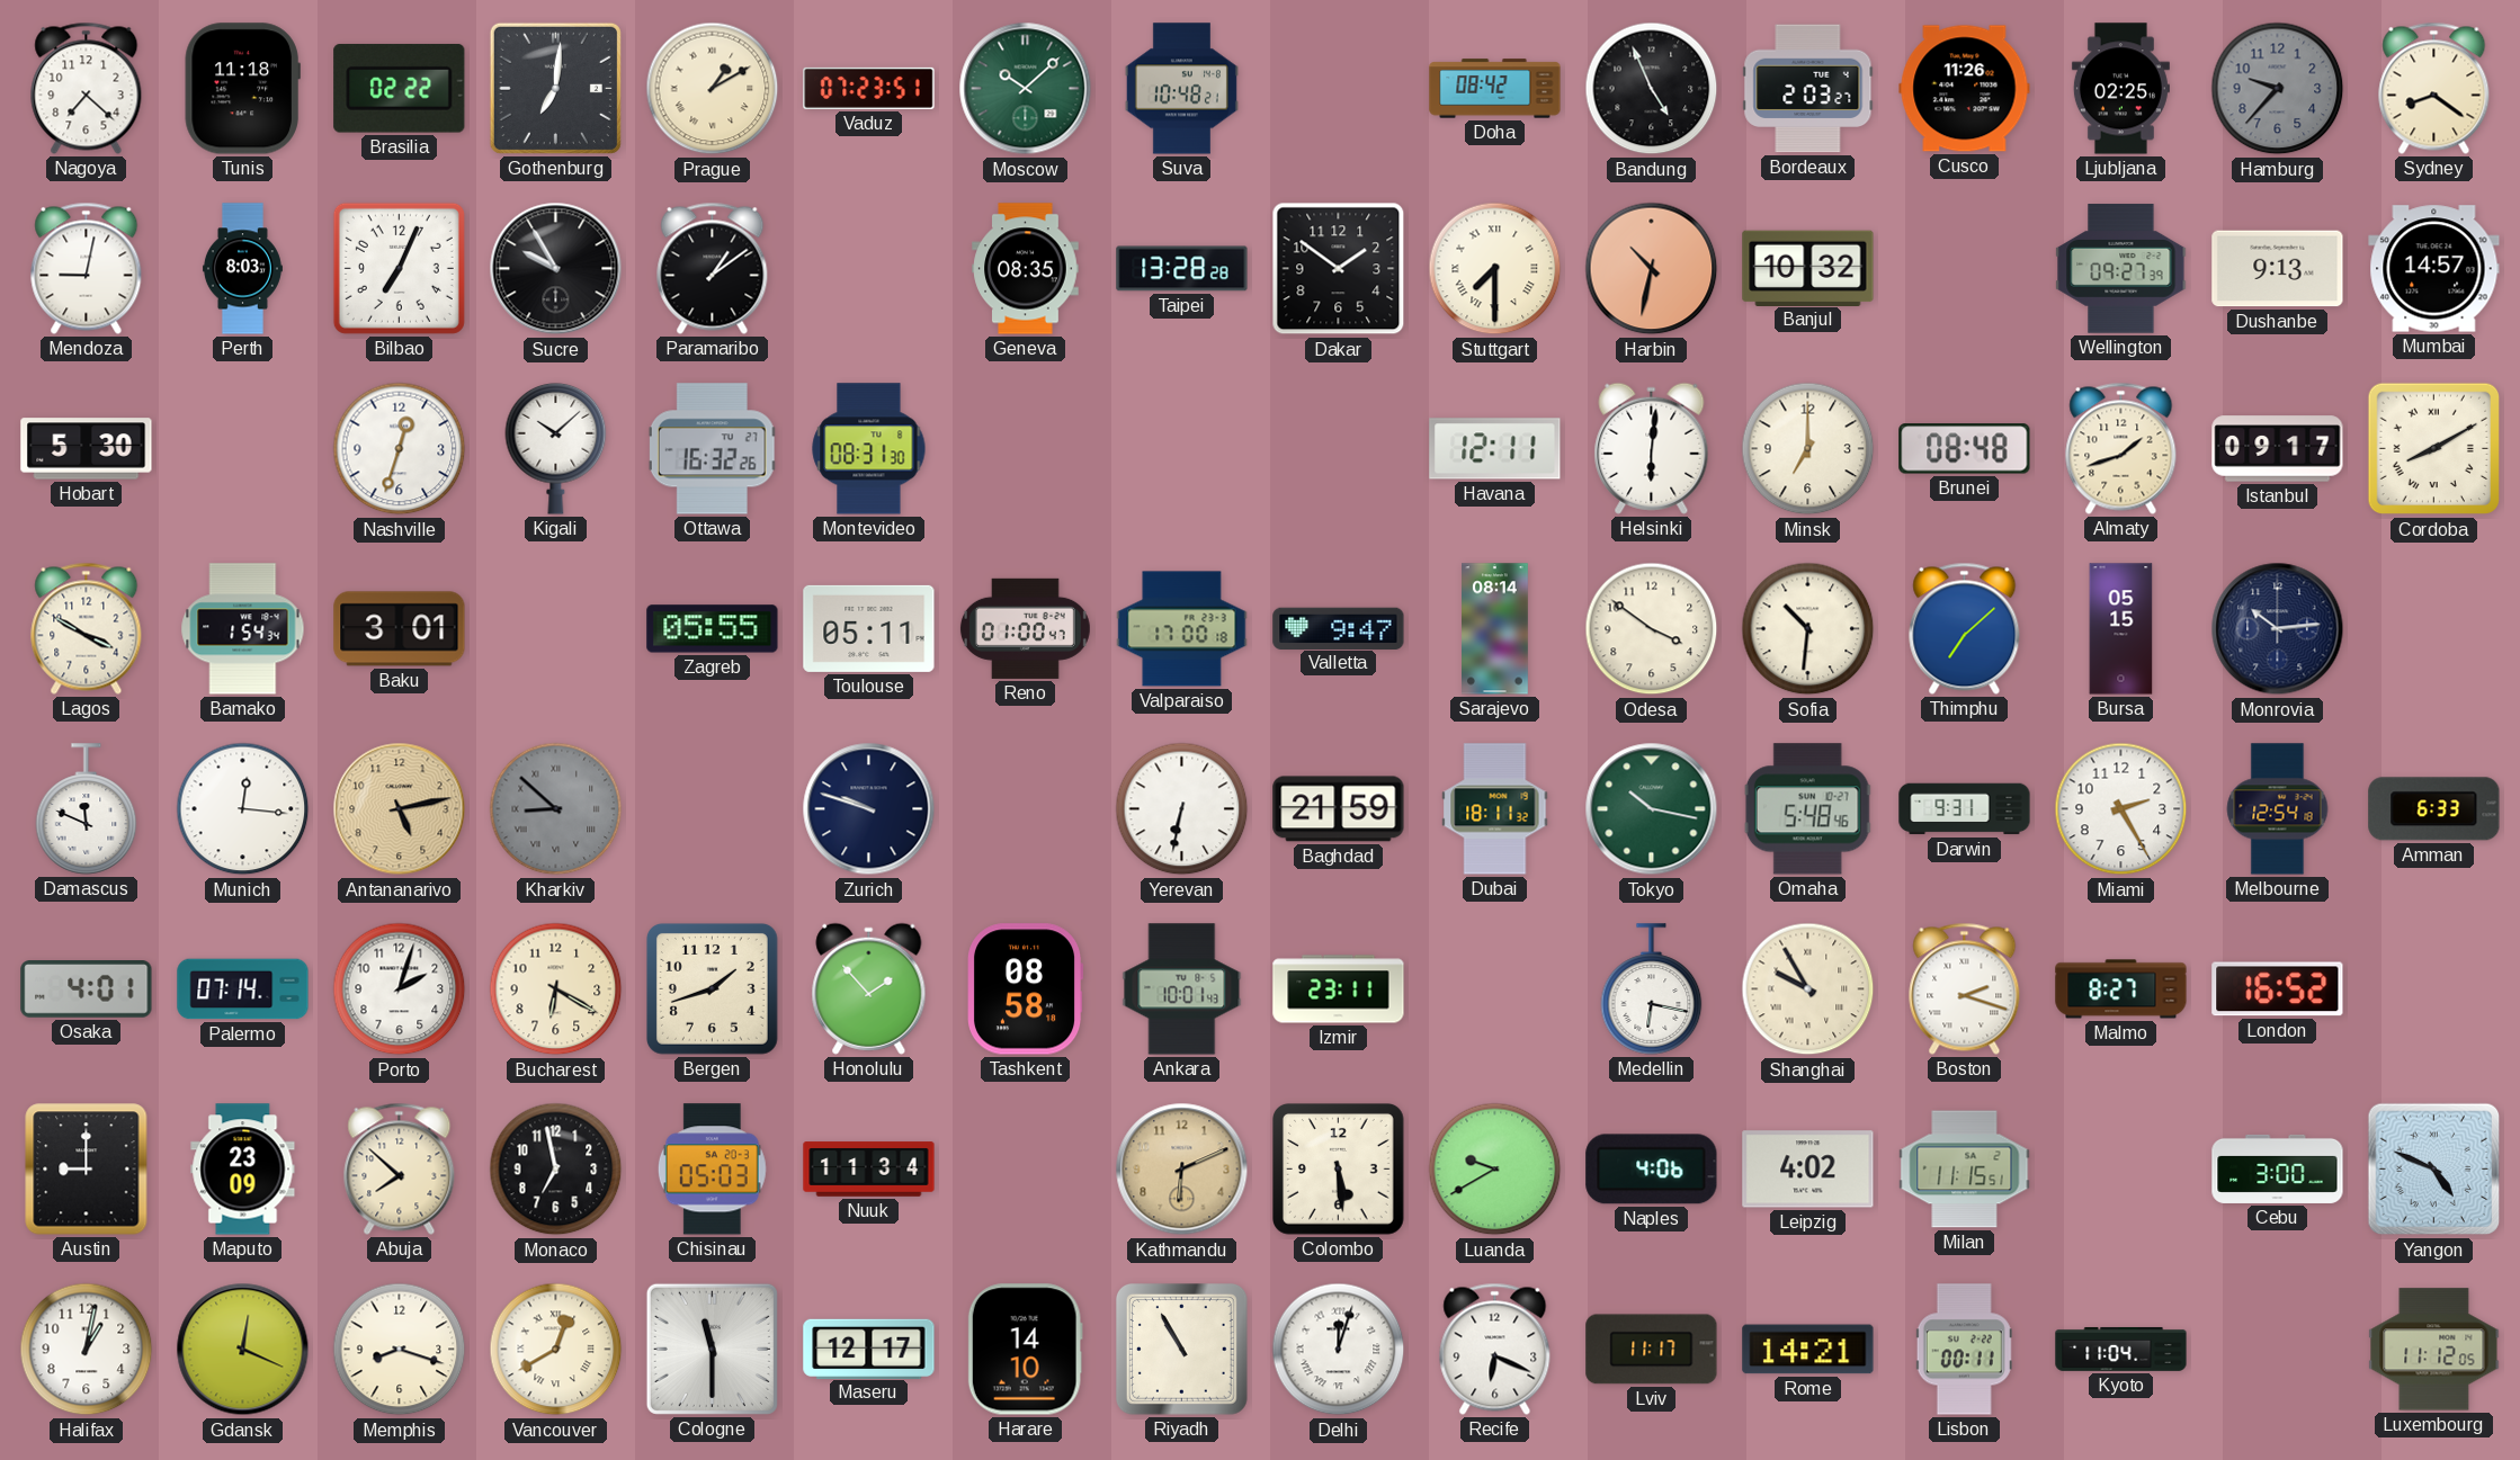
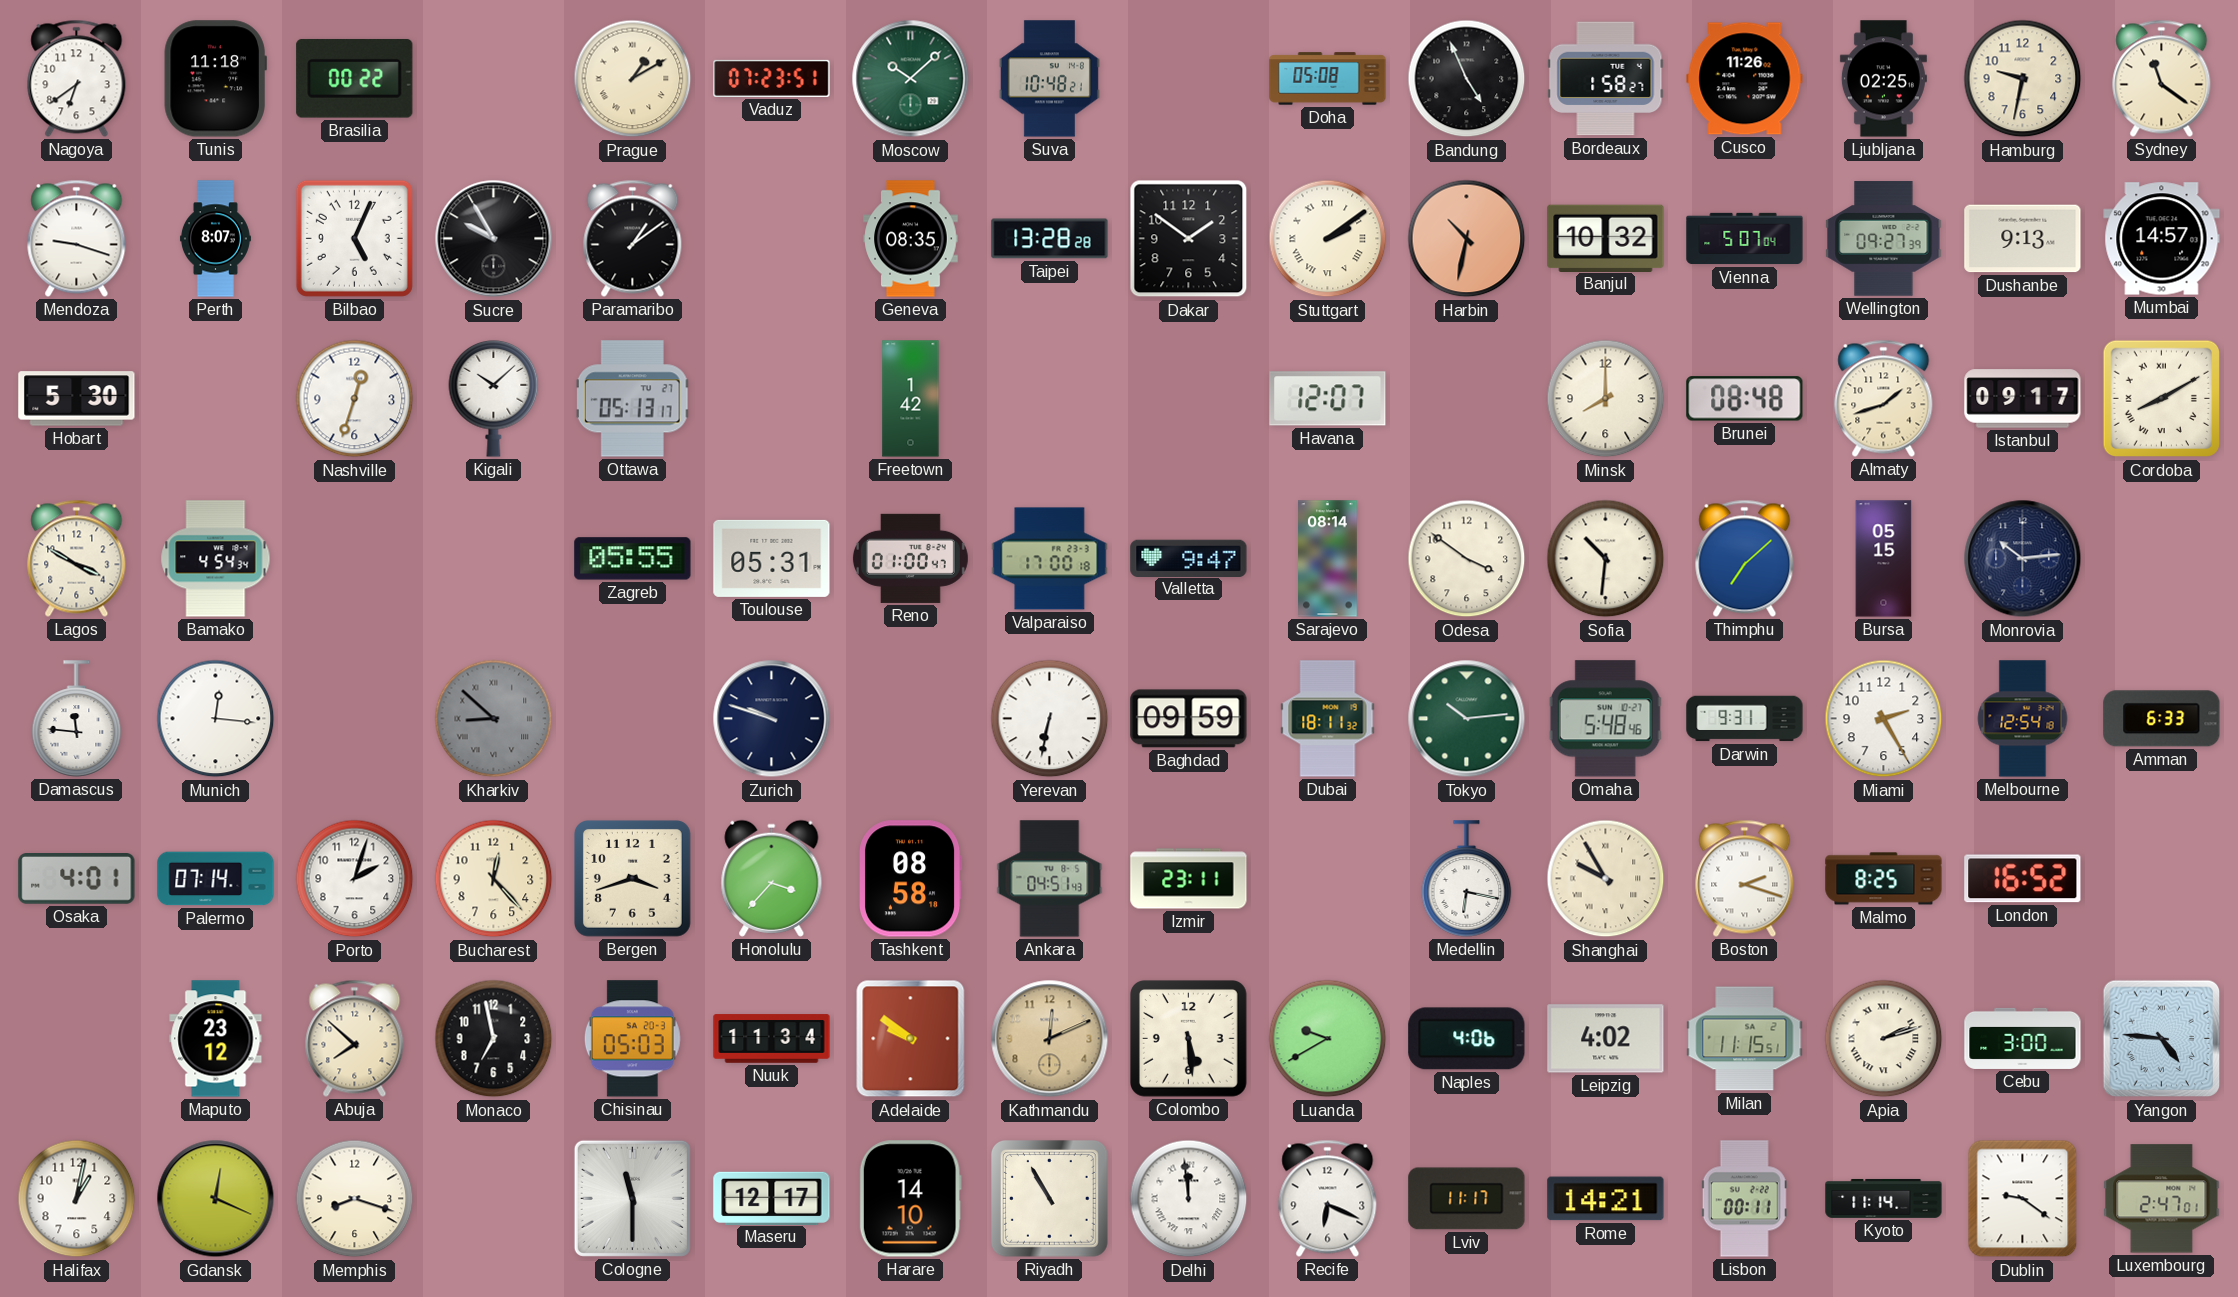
Nagoya: 7:22 -> 6:39 (77, 78)
Brasilia: 02:22 -> 00:22 (355, 78)
Gothenburg: 7:01 -> none (555, 88)
Doha: 08:42 -> 05:08 (1328, 79)
Bordeaux: 2:03 -> 1:58 (1606, 79)
Hamburg: 9:37 -> 9:32 (2023, 79)
Hamburg dial: grey -> cream (2023, 79)
Sydney: 8:21 -> 11:21 (2162, 78)
Mendoza: 9:02 -> 9:18 (77, 238)
Perth: 8:03 -> 8:07 (215, 239)
Bilbao: 7:04 -> 5:04 (354, 238)
Stuttgart: 7:30 -> 2:09 (1328, 239)
Vienna: none -> 5:07 (1745, 239)
Ottawa: 16:32 -> 05:13 (633, 399)
Montevideo: 08:31 -> none (869, 449)
Freetown: none -> 1:42 (911, 399)
Havana: 12:11 -> 12:07 (1328, 399)
Helsinki: 6:01 -> none (1652, 448)
Minsk: 7:00 -> 8:00 (1606, 399)
Bamako: 1:54 -> 4:54 (216, 559)
Baku: 3:01 -> none (400, 629)
Toulouse: 05:11 -> 05:31 (772, 558)
Damascus: 11:49 -> 11:46 (77, 719)
Antananarivo: 5:13 -> none (400, 809)
Baghdad: 21:59 -> 09:59 (1189, 719)
Tokyo: 10:17 -> 10:14 (1467, 719)
Bucharest: 6:20 -> 12:23 (494, 879)
Bergen: 1:42 -> 3:42 (633, 879)
Honolulu: 1:53 -> 3:37 (772, 878)
Ankara: 10:01 -> 04:51 (1050, 879)
Malmo: 8:27 -> 8:25 (1884, 879)
Austin: 9:00 -> none (87, 1170)
Maputo: 23:09 -> 23:12 (216, 1039)
Adelaide: none -> 9:51 (911, 1039)
Kathmandu: 6:11 -> 12:11 (1050, 1039)
Apia: none -> 2:12 (1884, 1039)
Yangon: 4:49 -> 4:46 (2162, 1039)
Vancouver: 12:40 -> none (556, 1350)
Delhi: 12:03 -> 11:59 (1189, 1199)
Kyoto: 11:04 -> 11:14 (1884, 1199)
Dublin: none -> 9:21 (2023, 1199)
Luxembourg: 11:12 -> 2:47 (2162, 1199)
